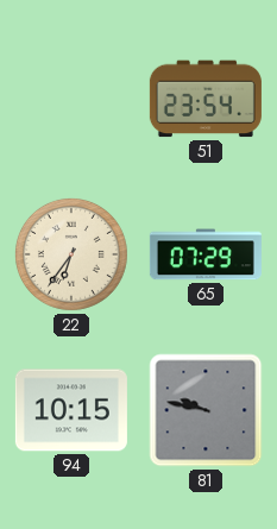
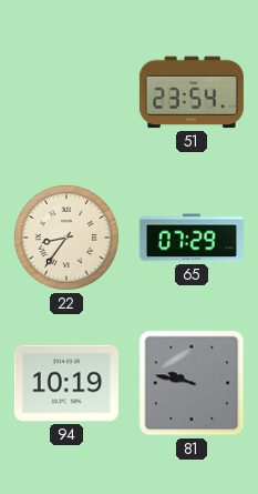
22: 6:36 -> 8:36 (66, 238)
94: 10:15 -> 10:19 (66, 383)
